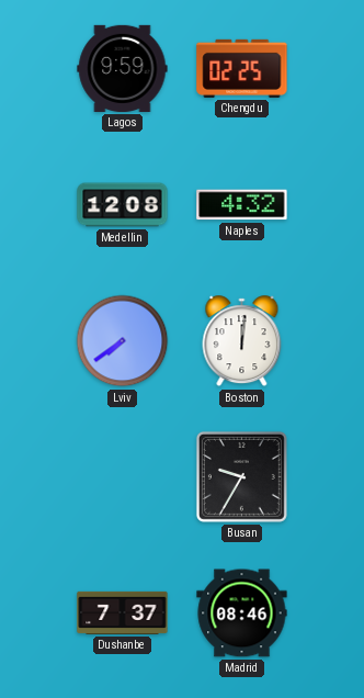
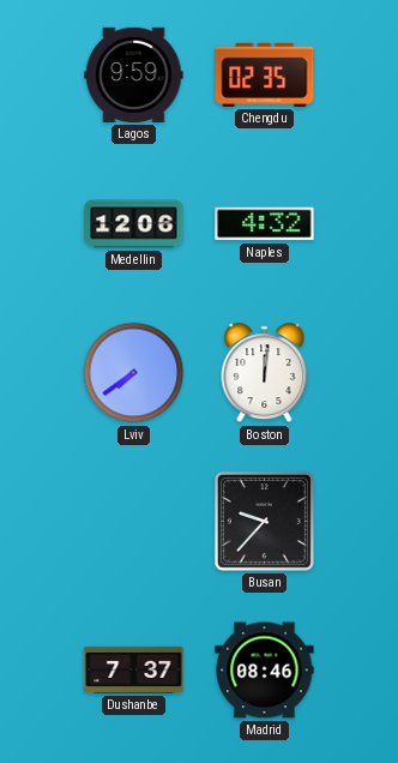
Chengdu: 02:25 -> 02:35 (265, 74)
Medellin: 12:08 -> 12:06 (134, 224)
Busan: 9:35 -> 9:37 (264, 521)
